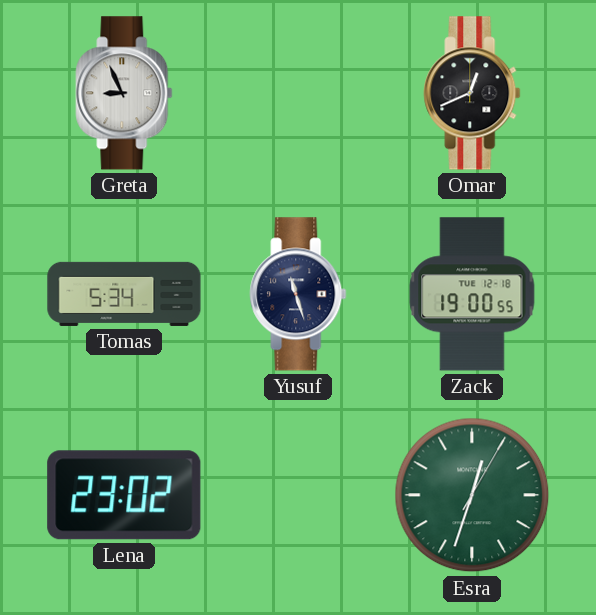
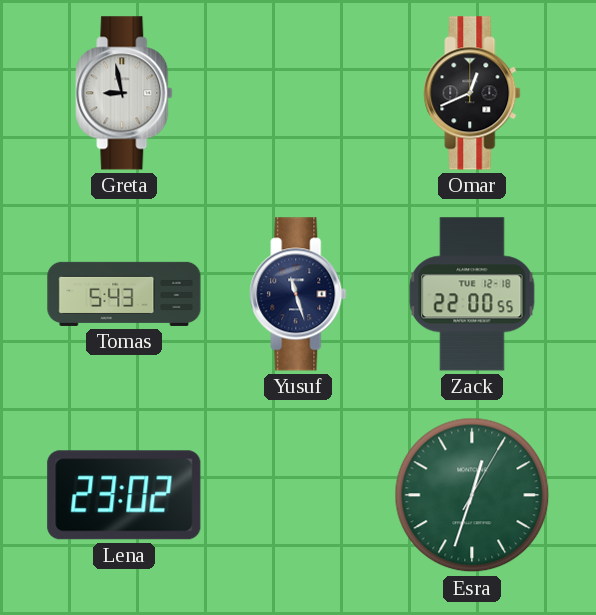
Greta: 8:56 -> 8:58 (124, 93)
Tomas: 5:34 -> 5:43 (124, 294)
Zack: 19:00 -> 22:00 (472, 294)
